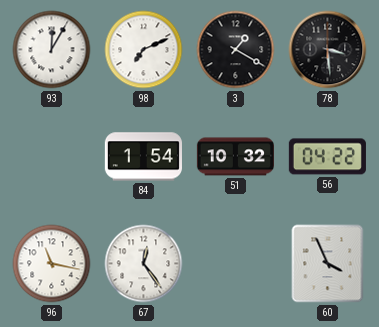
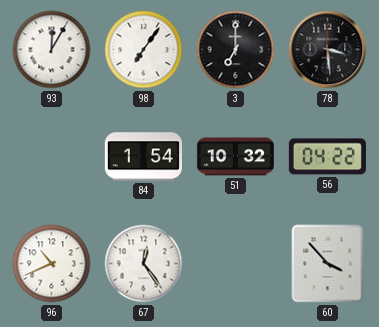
98: 7:11 -> 7:06 (144, 50)
3: 1:20 -> 7:00 (236, 50)
96: 11:17 -> 10:41 (52, 264)
60: 3:56 -> 3:53 (328, 264)
